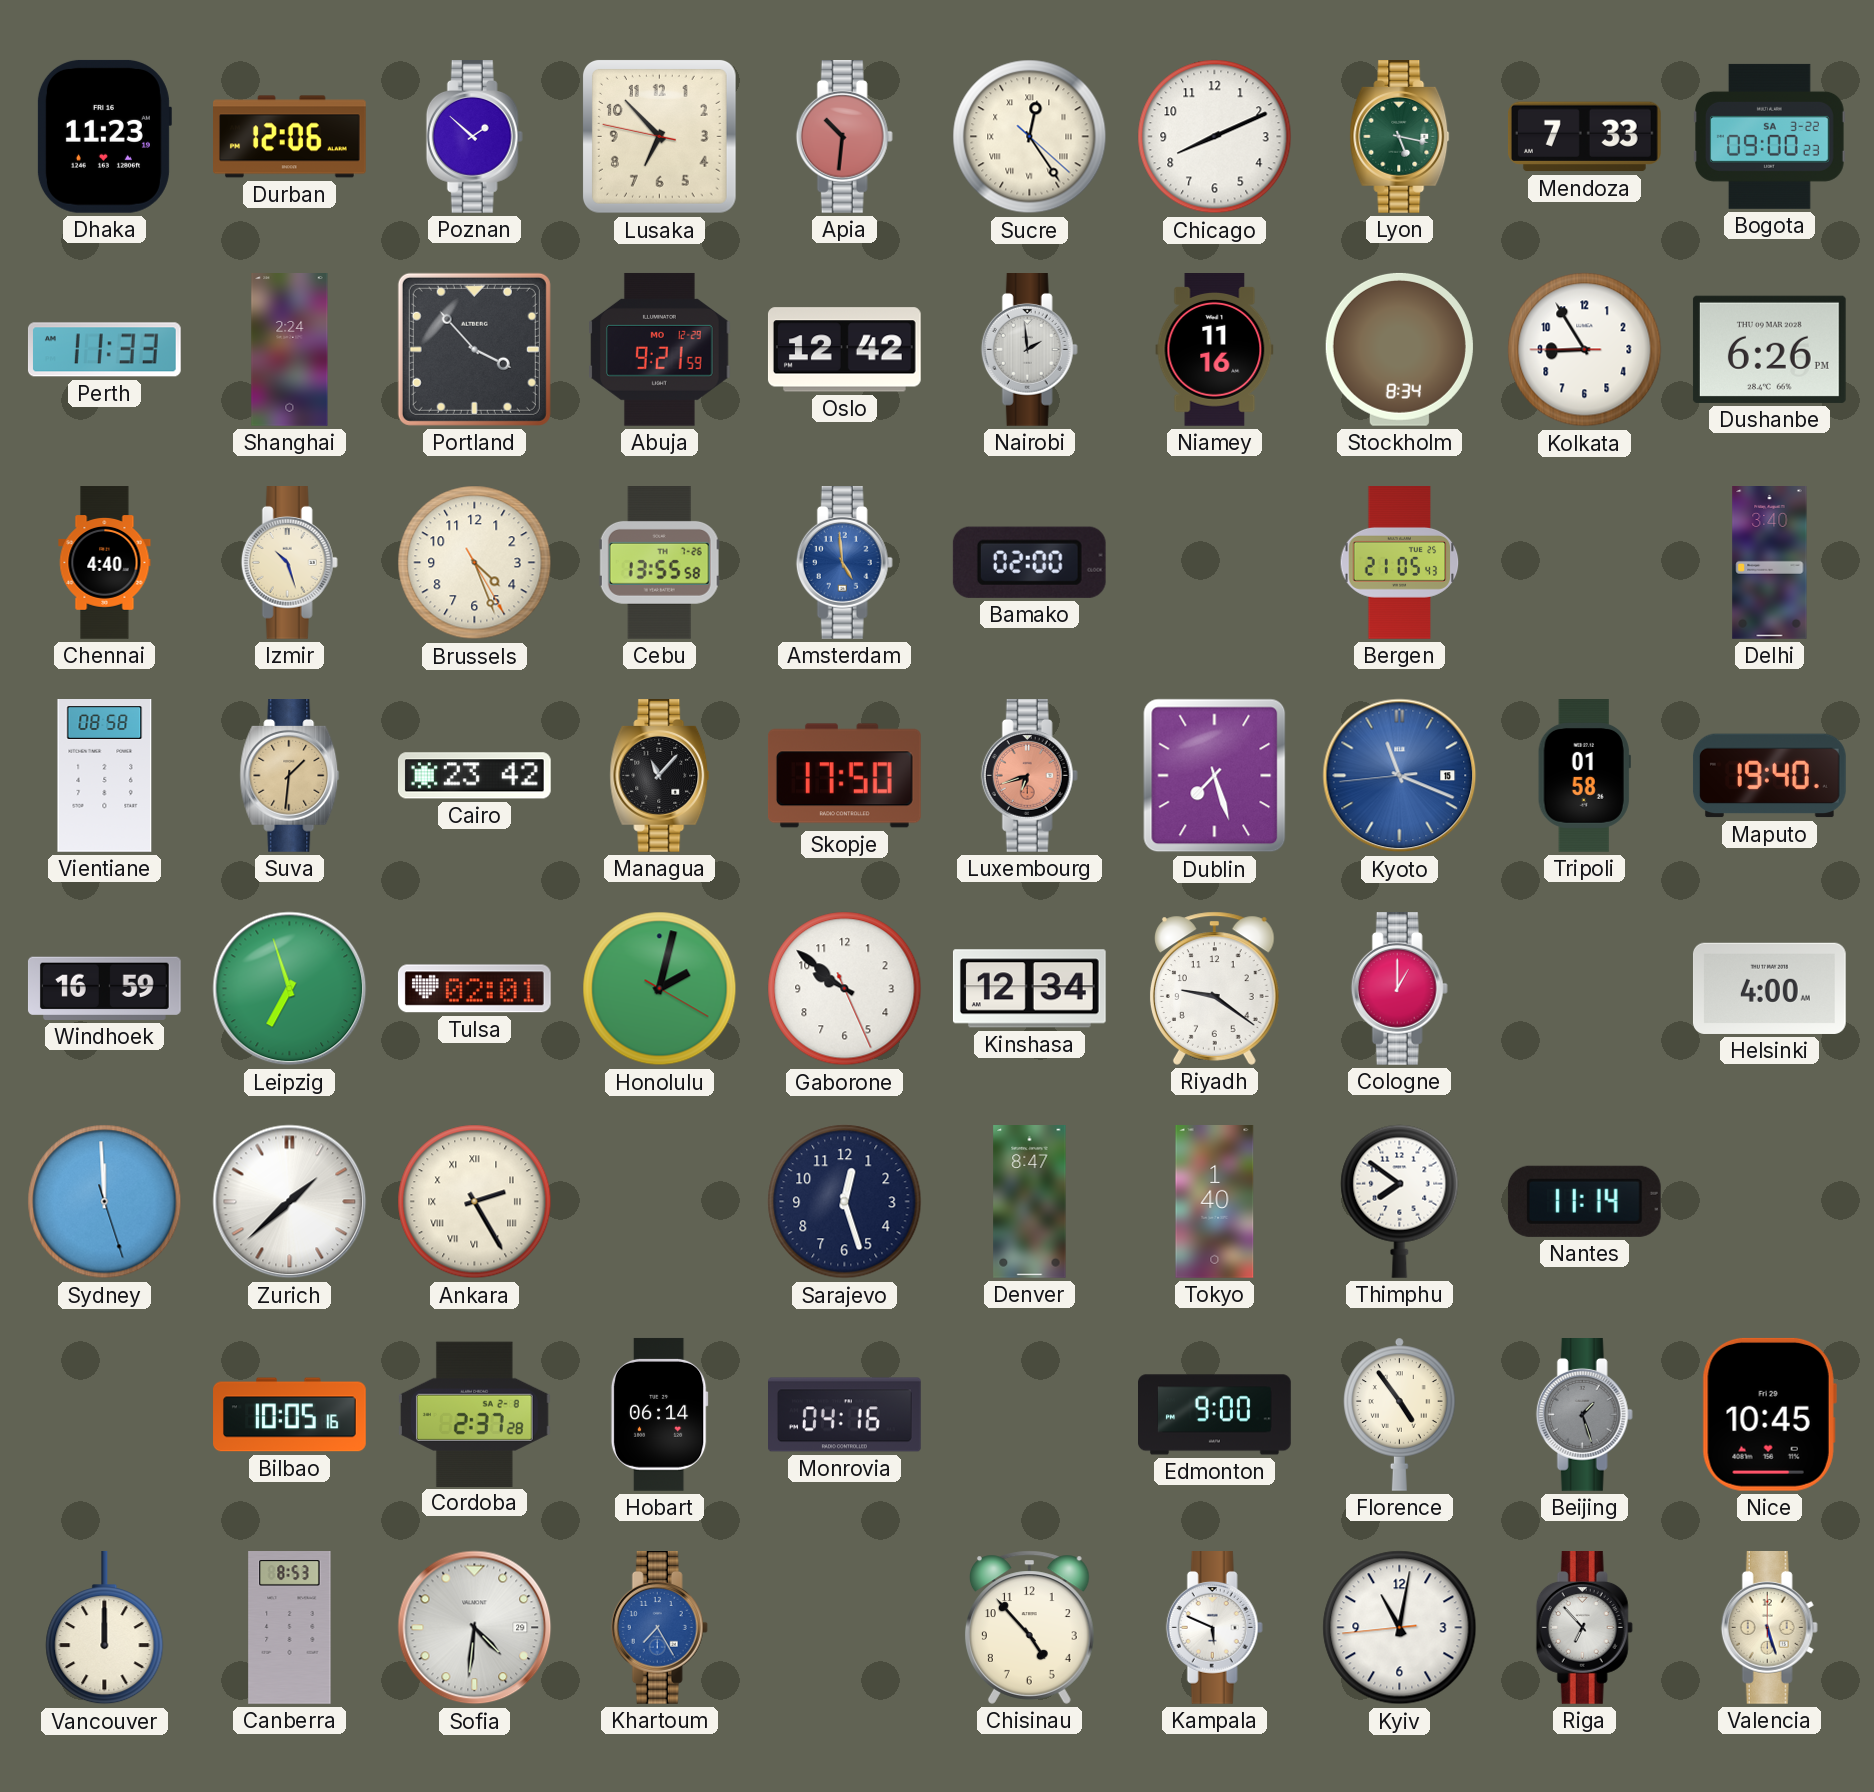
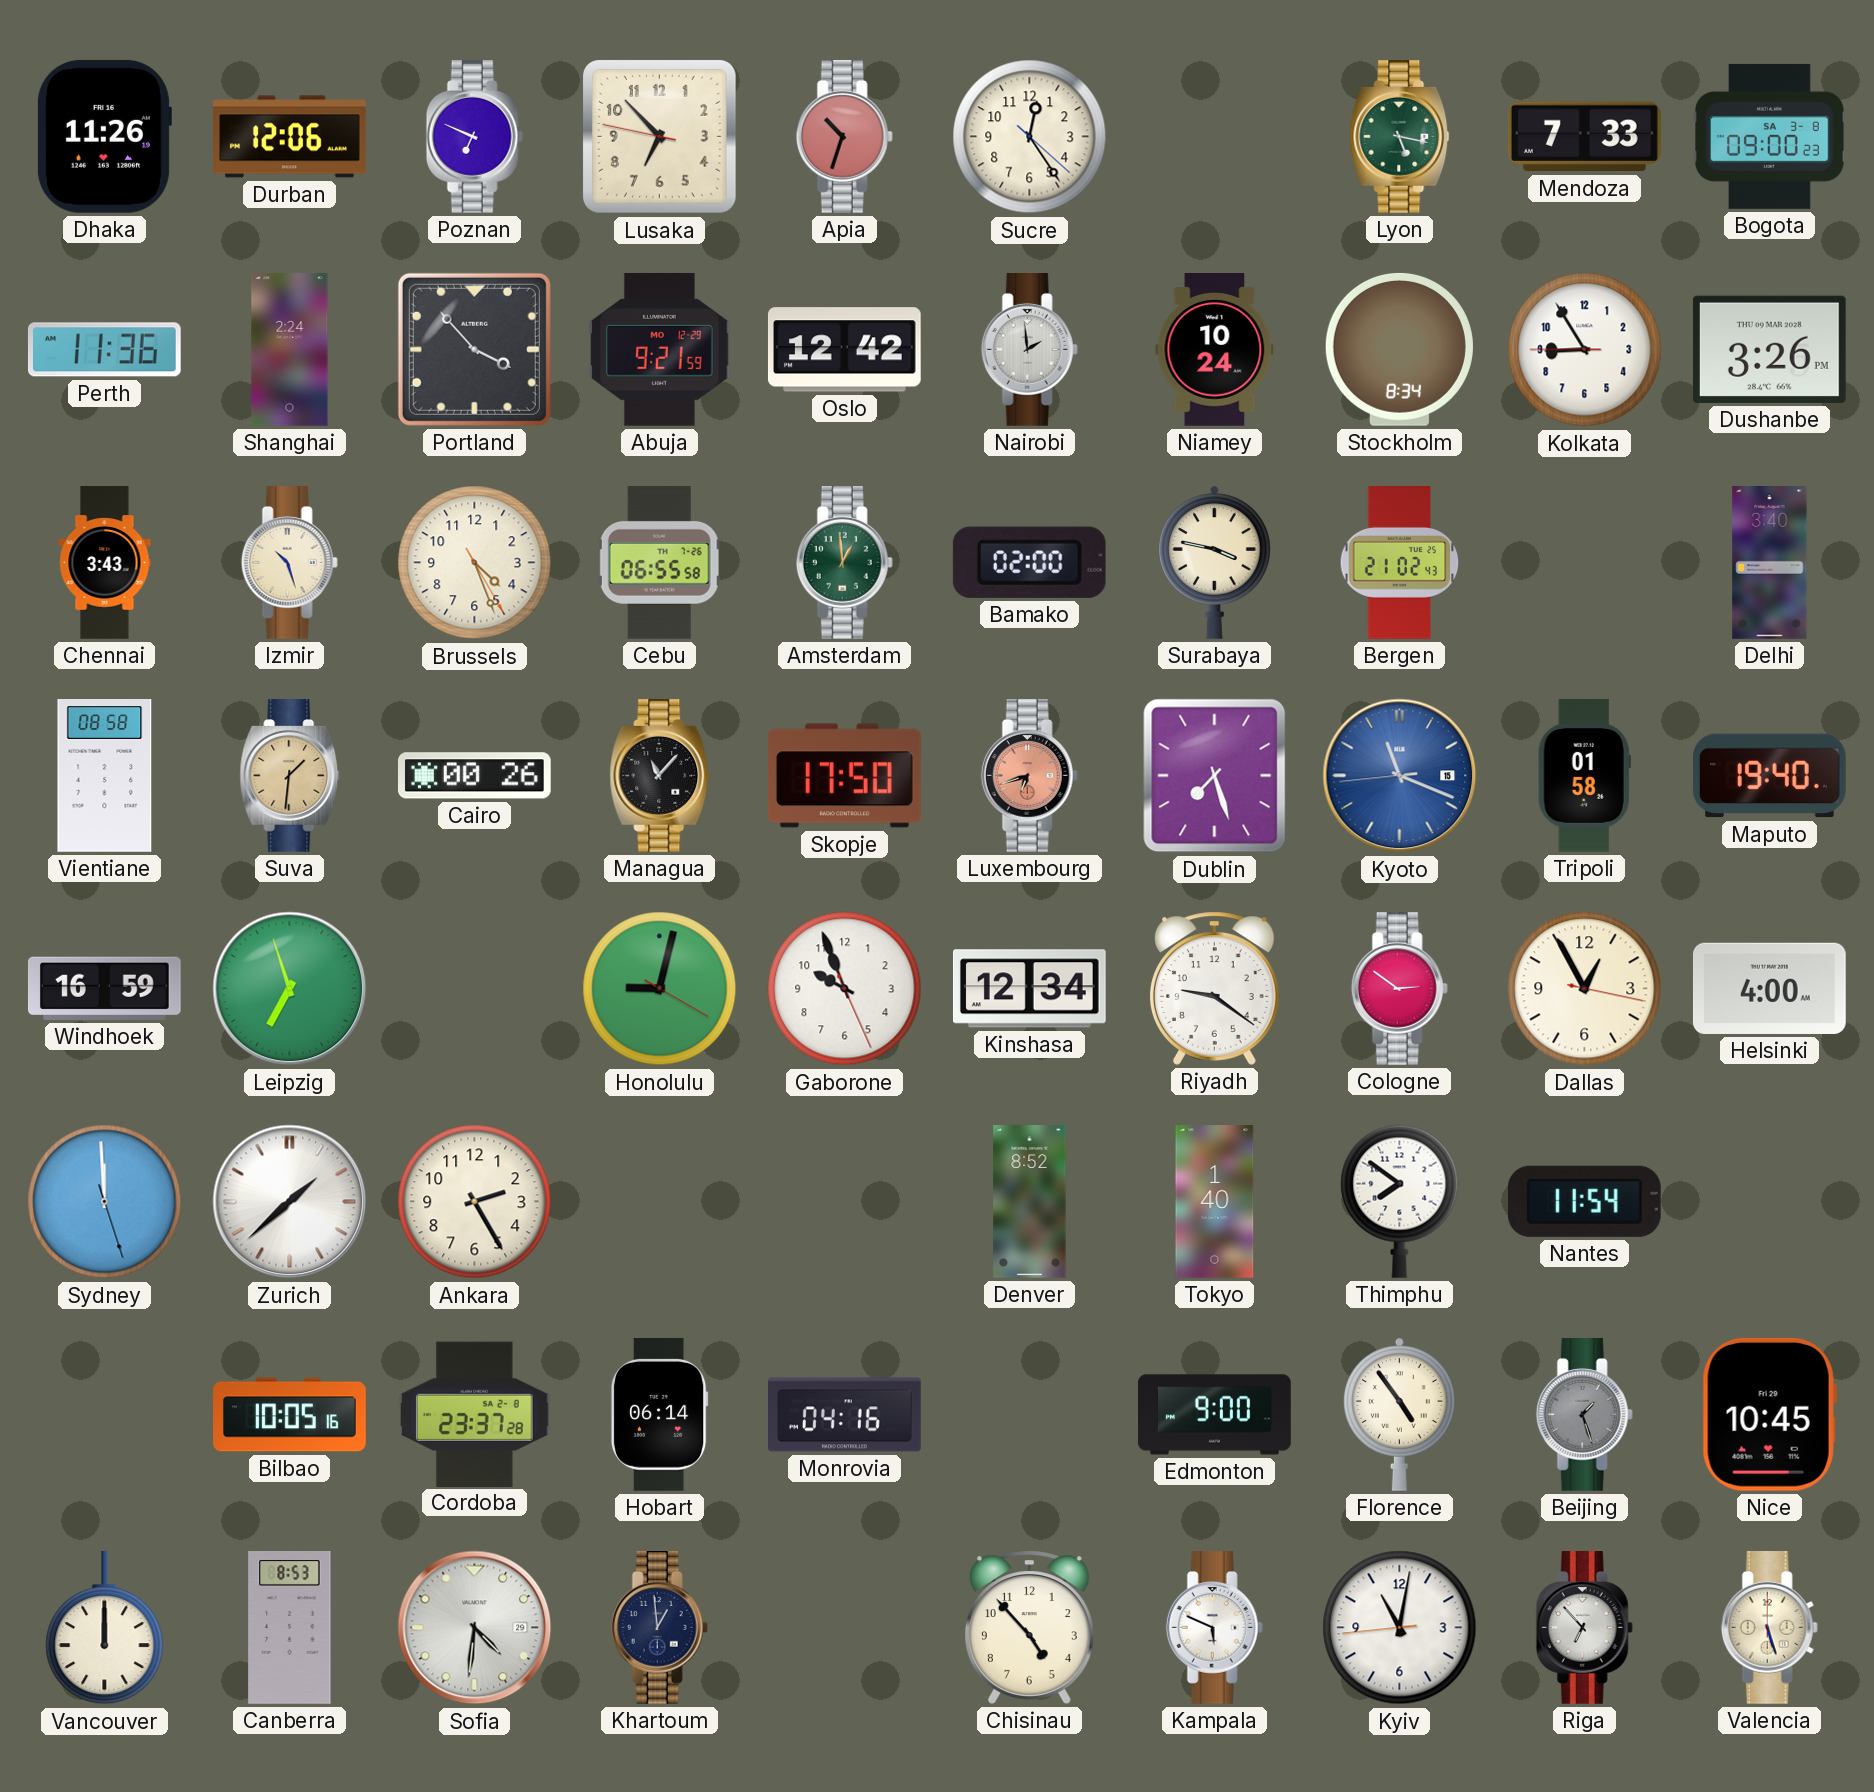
Dhaka: 11:23 -> 11:26 (104, 136)
Poznan: 1:52 -> 6:49 (474, 137)
Apia: 10:31 -> 10:33 (844, 137)
Sucre numerals: Roman -> Arabic (1030, 137)
Chicago: 8:11 -> none (1215, 137)
Bogota date: SA 3-22 -> SA 3-8 (1770, 136)
Perth: 11:33 -> 11:36 (104, 350)
Niamey: 11:16 -> 10:24 (1215, 350)
Dushanbe: 6:26 -> 3:26 (1769, 349)
Chennai: 4:40 -> 3:43 (105, 563)
Cebu: 13:55 -> 06:55 (659, 563)
Amsterdam: 4:59 -> 12:59 (844, 563)
Amsterdam dial: blue -> green (844, 563)
Surabaya: none -> 3:47 (1215, 562)
Bergen: 21:05 -> 21:02 (1400, 563)
Cairo: 23:42 -> 00:26 (474, 776)
Tulsa: 02:01 -> none (474, 989)
Honolulu: 2:02 -> 9:02 (660, 989)
Gaborone: 9:51 -> 9:56 (845, 989)
Cologne: 1:00 -> 2:51 (1399, 989)
Dallas: none -> 12:55 (1585, 989)
Ankara numerals: Roman -> Arabic (475, 1202)
Sarajevo: 12:27 -> none (845, 1202)
Denver: 8:47 -> 8:52 (1030, 1202)
Nantes: 11:14 -> 11:54 (1584, 1201)
Cordoba: 2:37 -> 23:37 (474, 1414)
Khartoum: 7:25 -> 12:59 (659, 1628)
Khartoum dial: blue -> navy (659, 1628)
